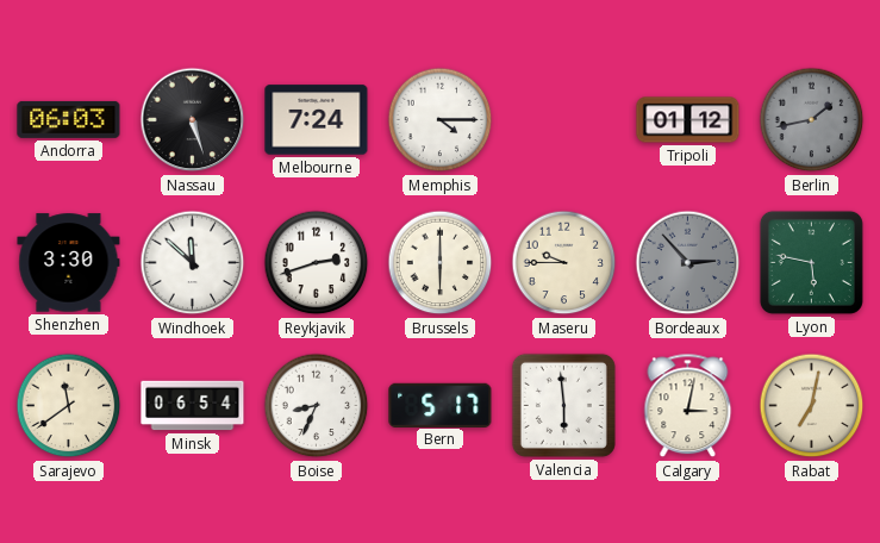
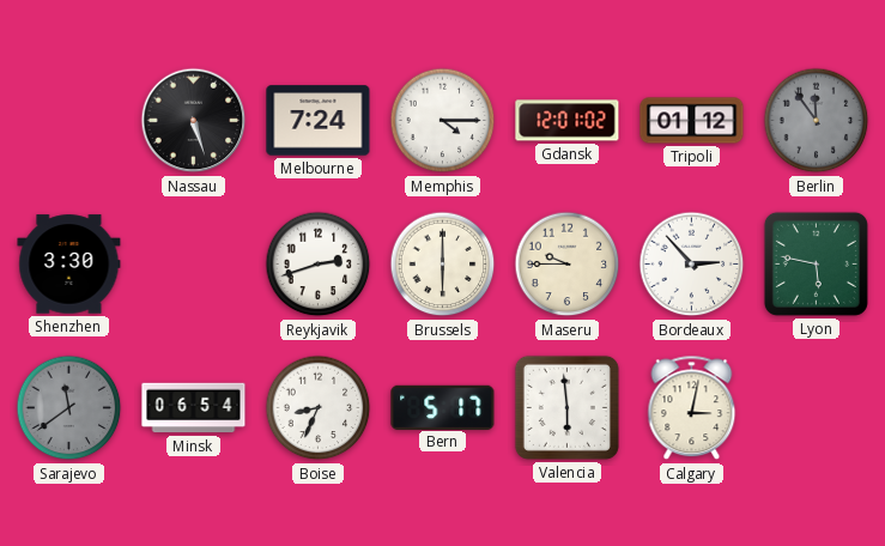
Andorra: 06:03 -> none (69, 119)
Gdansk: none -> 12:01 (568, 121)
Berlin: 1:43 -> 11:54 (817, 121)
Windhoek: 11:52 -> none (193, 263)
Bordeaux dial: grey -> white (692, 265)
Sarajevo dial: cream -> grey (69, 408)
Rabat: 7:02 -> none (812, 406)
